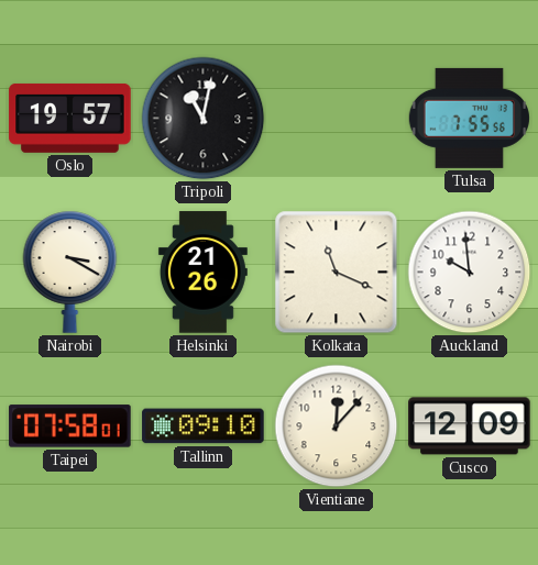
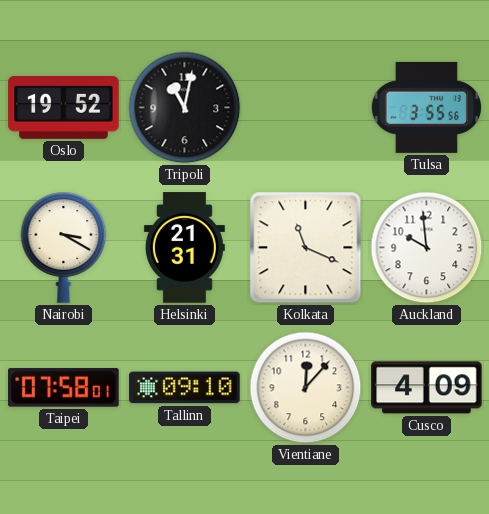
Oslo: 19:57 -> 19:52 (64, 107)
Tulsa: 7:55 -> 3:55 (426, 107)
Helsinki: 21:26 -> 21:31 (184, 248)
Cusco: 12:09 -> 4:09 (427, 388)
